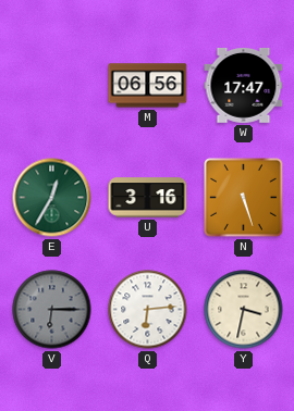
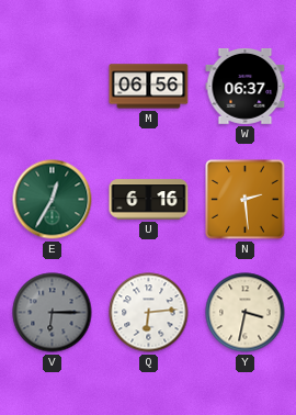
W: 17:47 -> 06:37 (246, 87)
U: 3:16 -> 6:16 (149, 200)
N: 5:27 -> 2:29 (246, 200)
